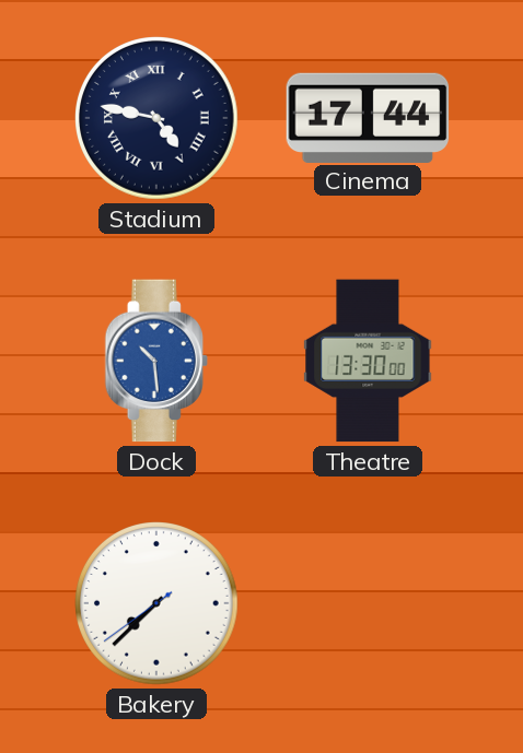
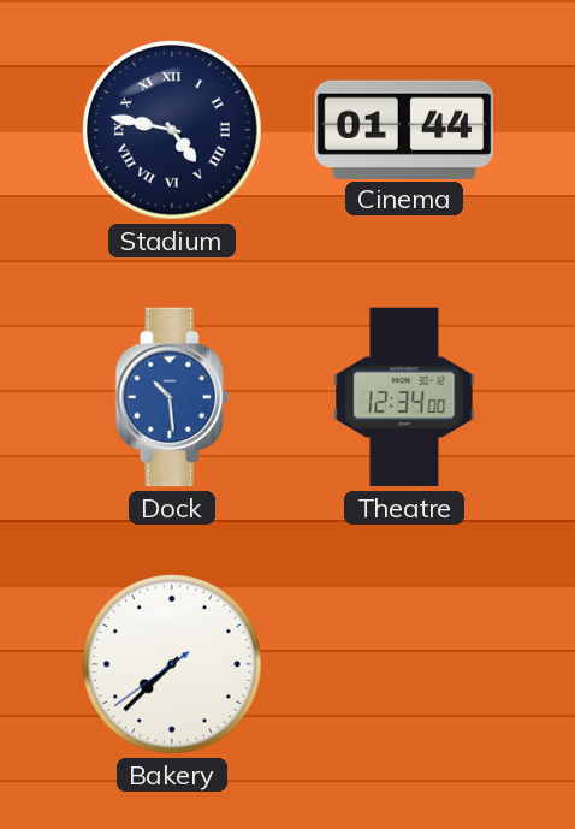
Cinema: 17:44 -> 01:44 (404, 129)
Theatre: 13:30 -> 12:34 (404, 397)
